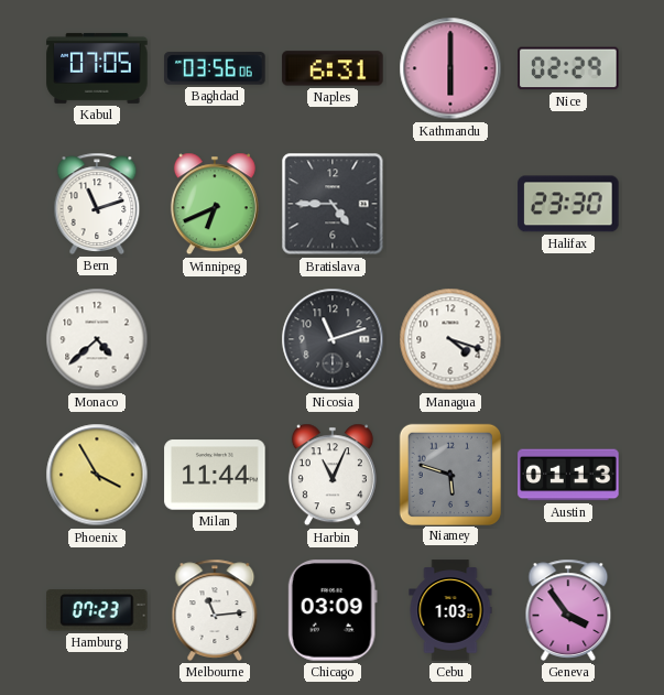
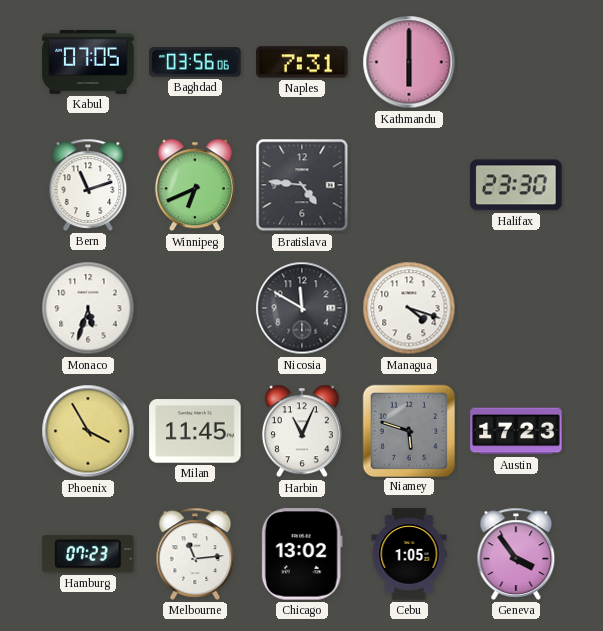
Naples: 6:31 -> 7:31 (302, 62)
Nice: 02:29 -> none (568, 68)
Bratislava: 4:45 -> 4:46 (302, 185)
Monaco: 4:38 -> 5:33 (88, 308)
Nicosia: 11:12 -> 11:50 (302, 308)
Milan: 11:44 -> 11:45 (195, 431)
Austin: 01:13 -> 17:23 (516, 431)
Chicago: 03:09 -> 13:02 (302, 554)
Cebu: 1:03 -> 1:05 (409, 554)
